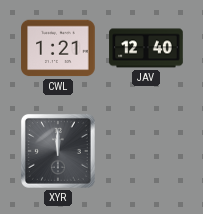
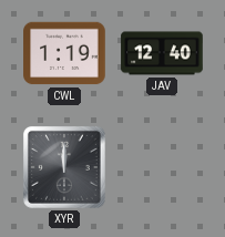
CWL: 1:21 -> 1:19 (64, 53)
